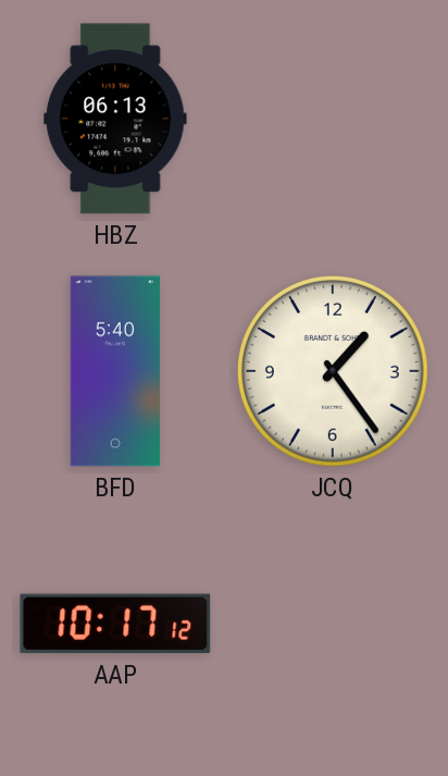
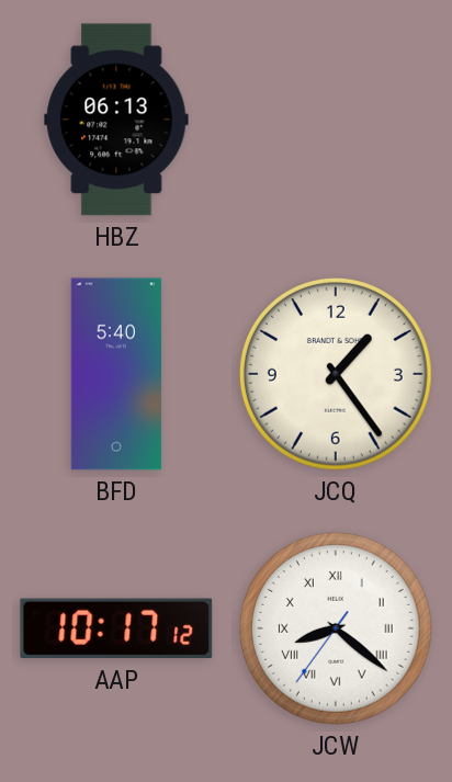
JCW: none -> 8:21 (336, 628)
